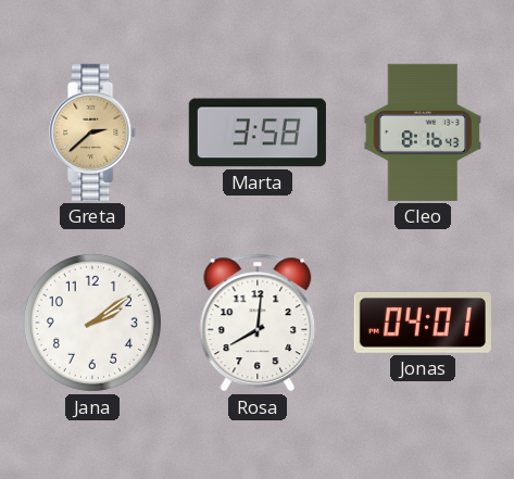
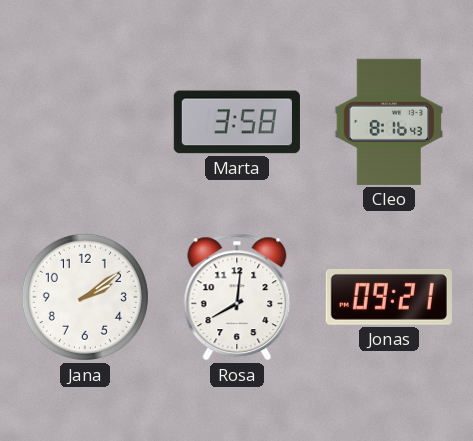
Greta: 2:38 -> none (93, 133)
Jonas: 04:01 -> 09:21 (389, 298)
